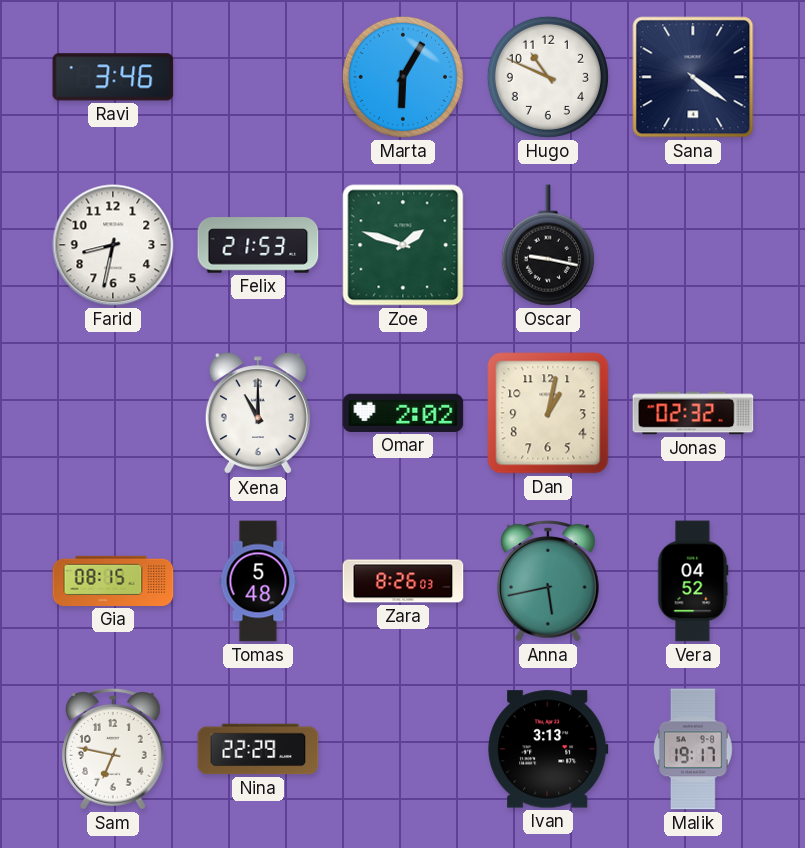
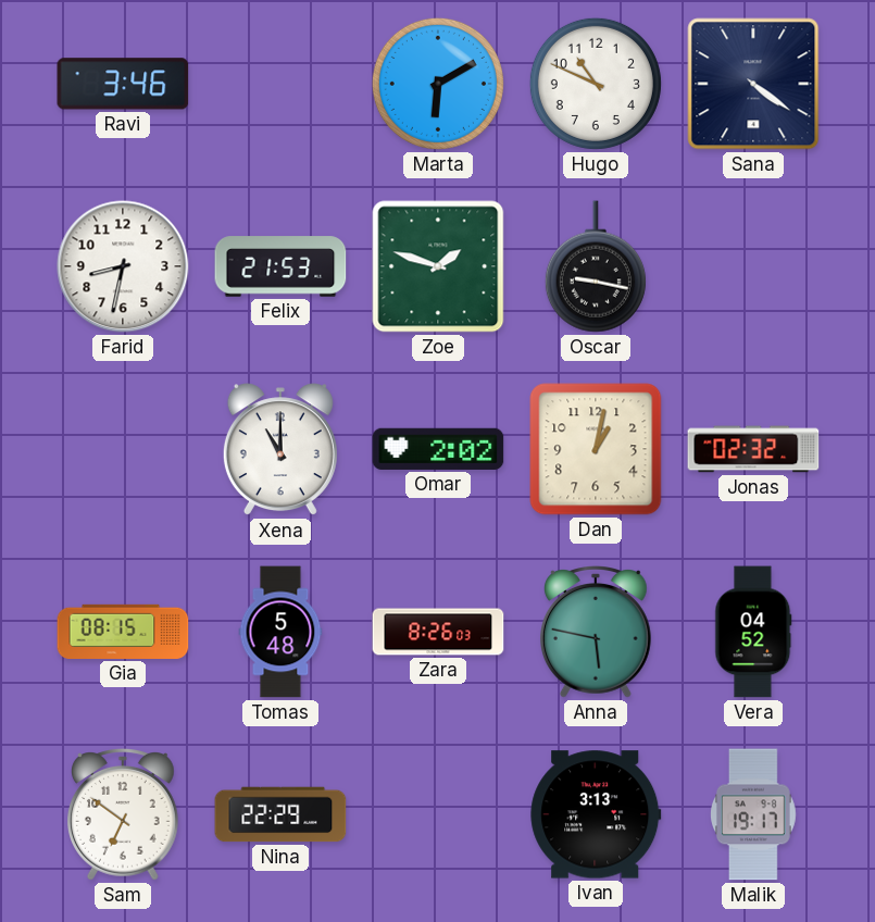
Marta: 6:05 -> 6:10 (438, 84)
Anna: 5:43 -> 5:47 (597, 633)
Sam: 6:47 -> 6:51 (124, 815)
